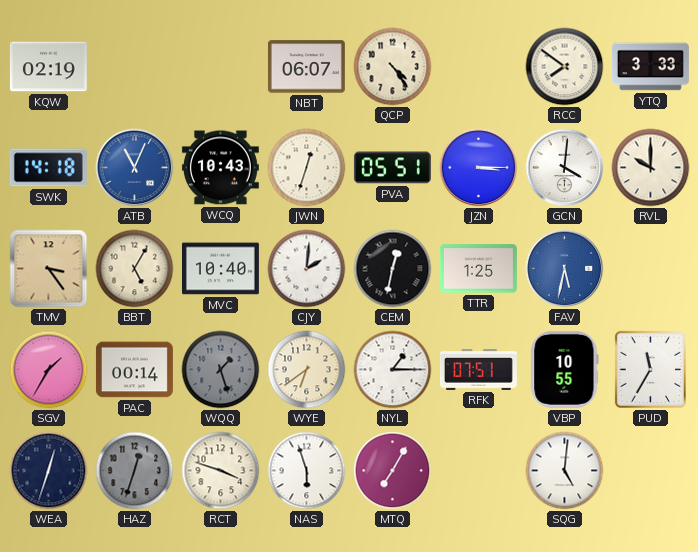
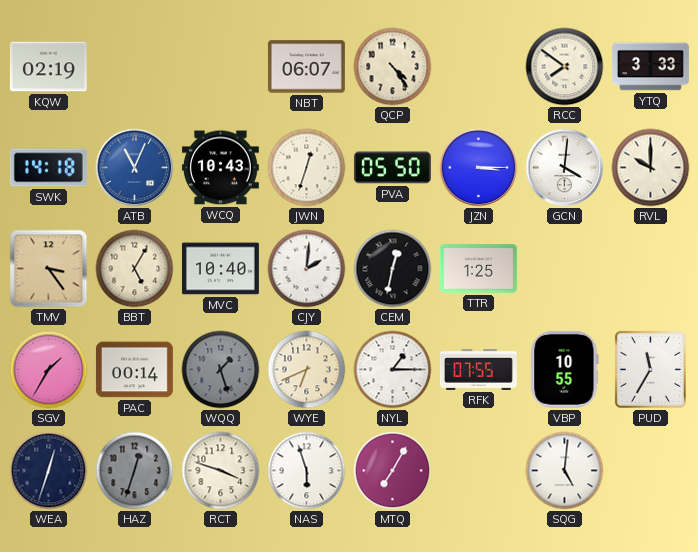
PVA: 05:51 -> 05:50 (392, 168)
FAV: 5:32 -> none (565, 269)
WYE: 6:39 -> 6:41 (307, 370)
RFK: 07:51 -> 07:55 (478, 370)
